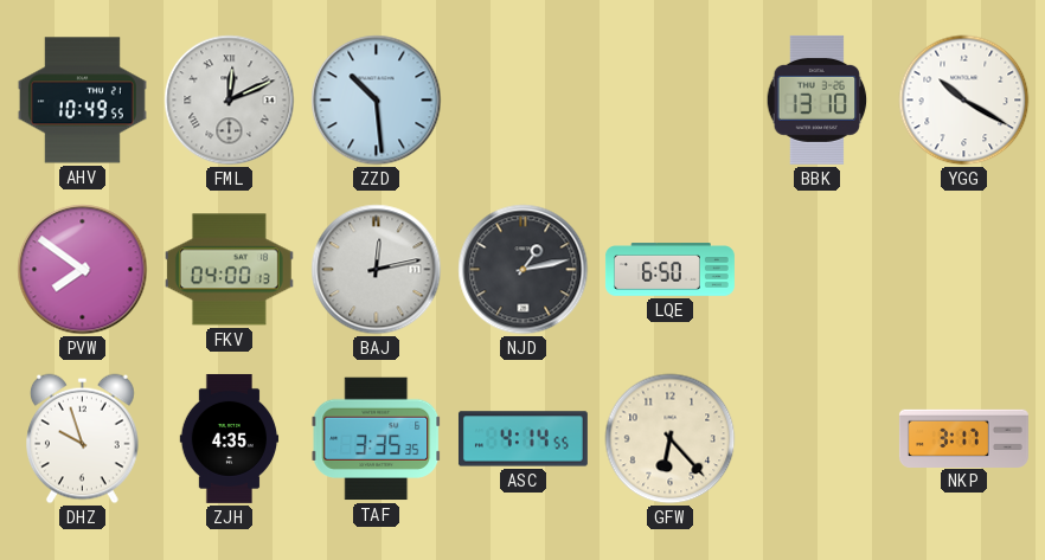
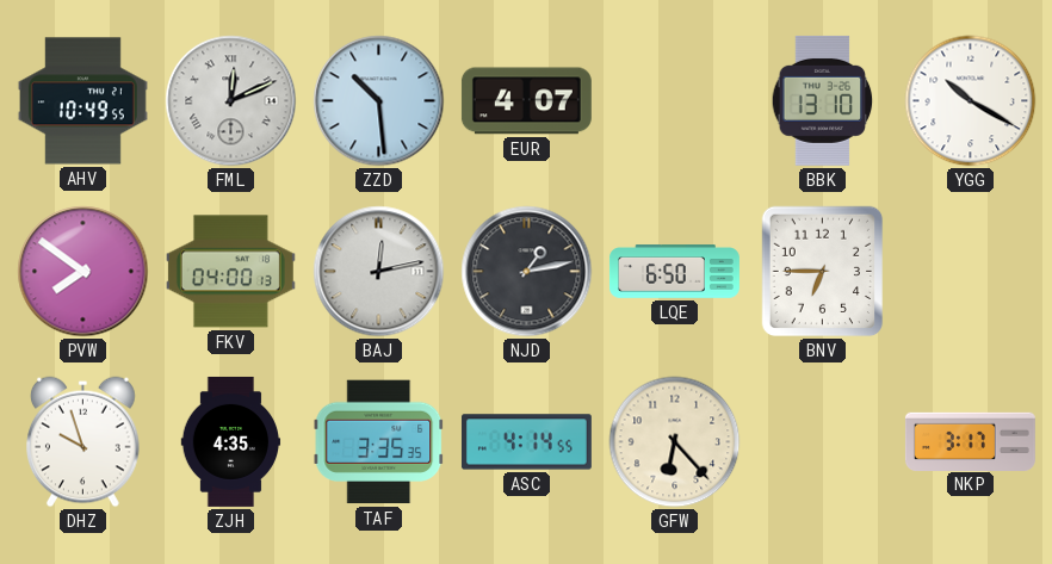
EUR: none -> 4:07 (526, 101)
BNV: none -> 6:45 (823, 272)
